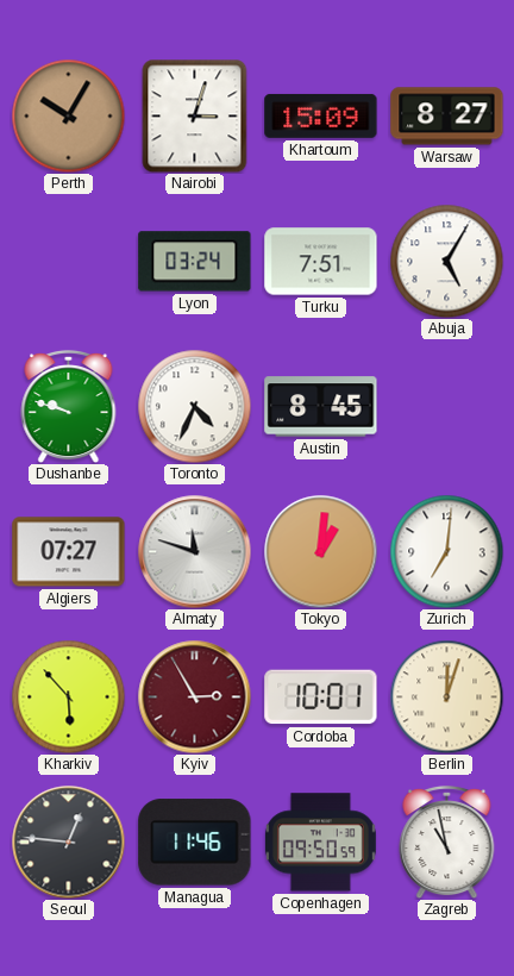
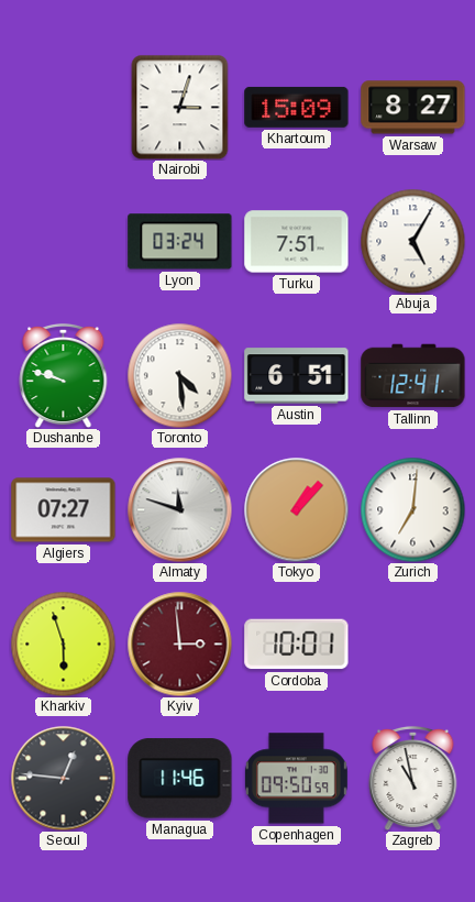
Perth: 10:05 -> none (68, 115)
Toronto: 4:34 -> 4:29 (179, 375)
Austin: 8:45 -> 6:51 (297, 376)
Tallinn: none -> 12:41 (413, 376)
Tokyo: 1:01 -> 1:07 (296, 509)
Kharkiv: 5:53 -> 5:57 (63, 643)
Kyiv: 2:55 -> 2:59 (179, 643)
Berlin: 12:03 -> none (446, 696)
